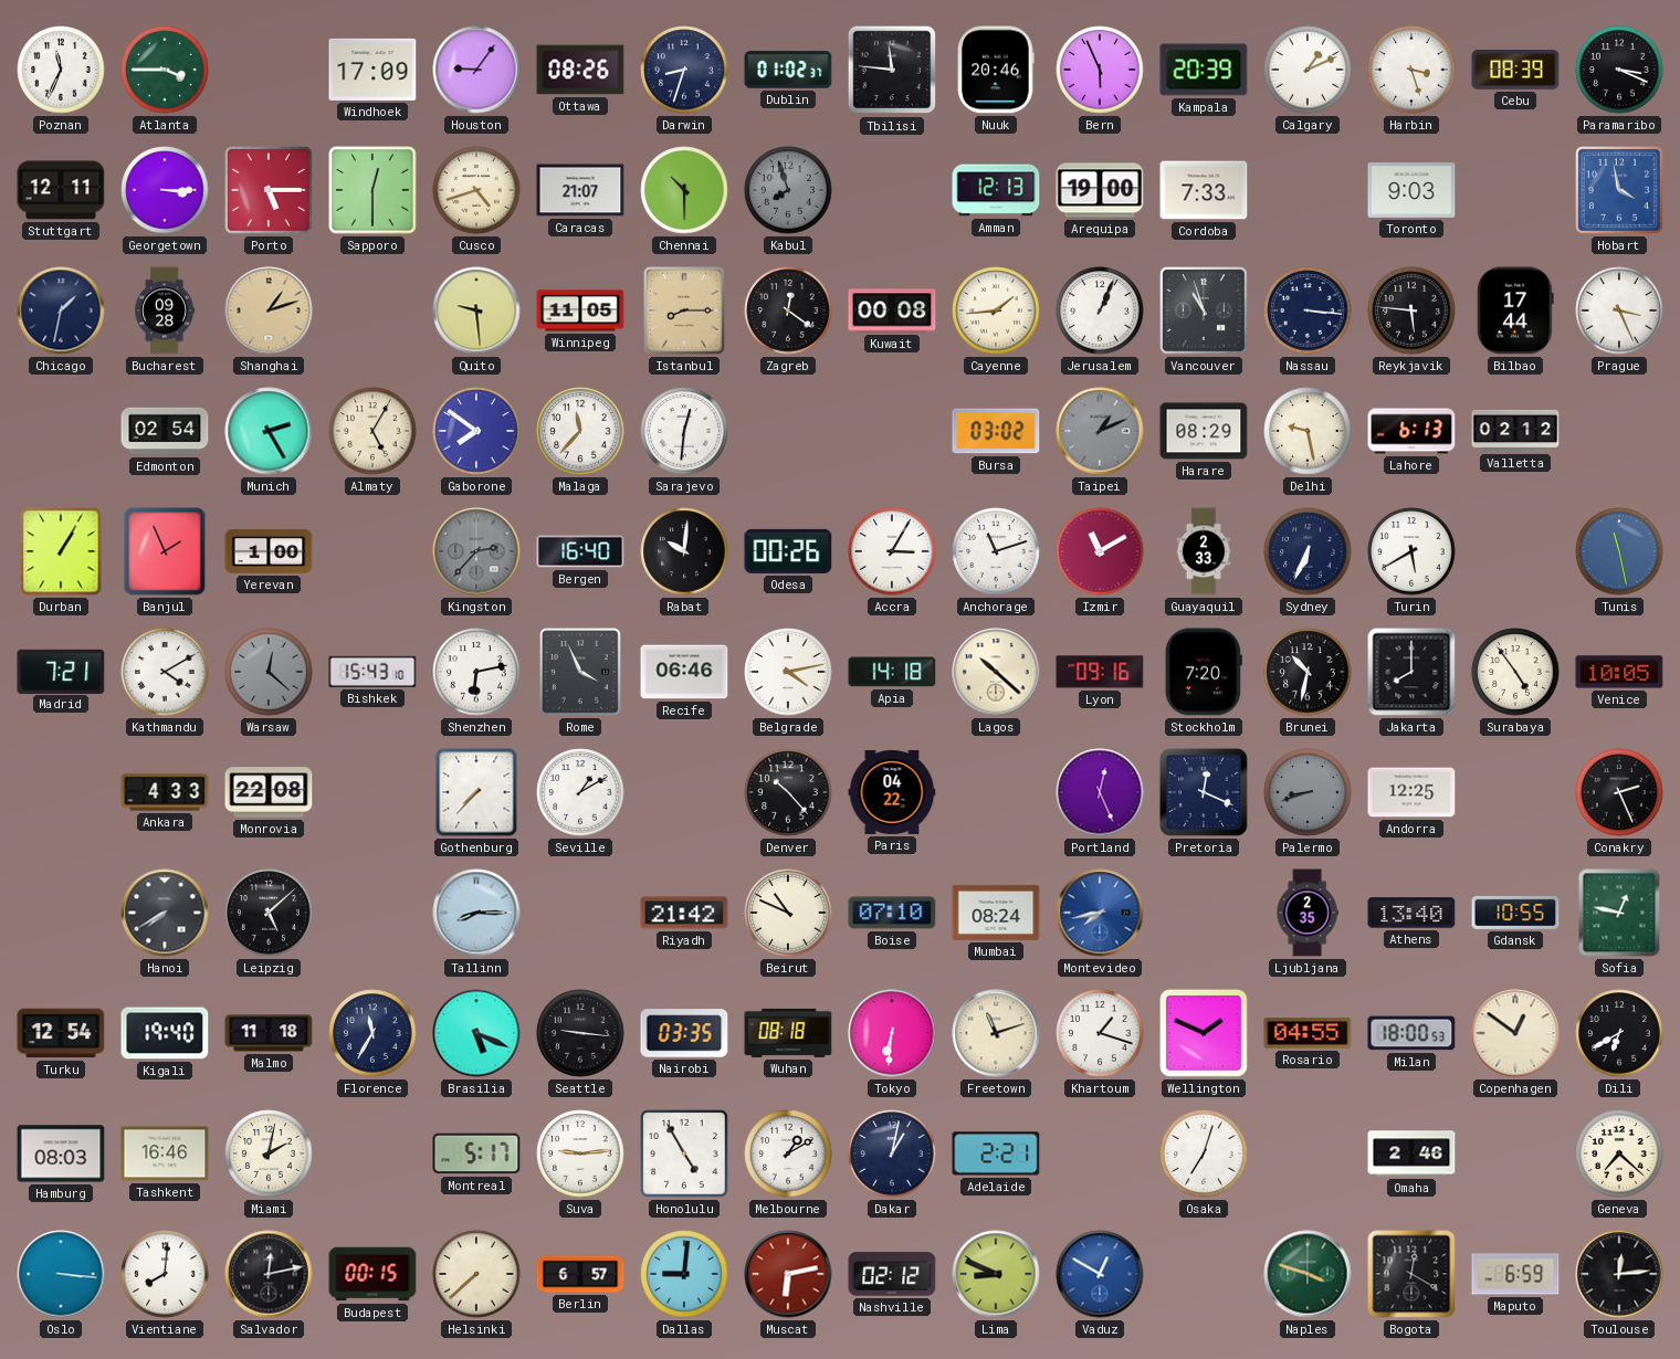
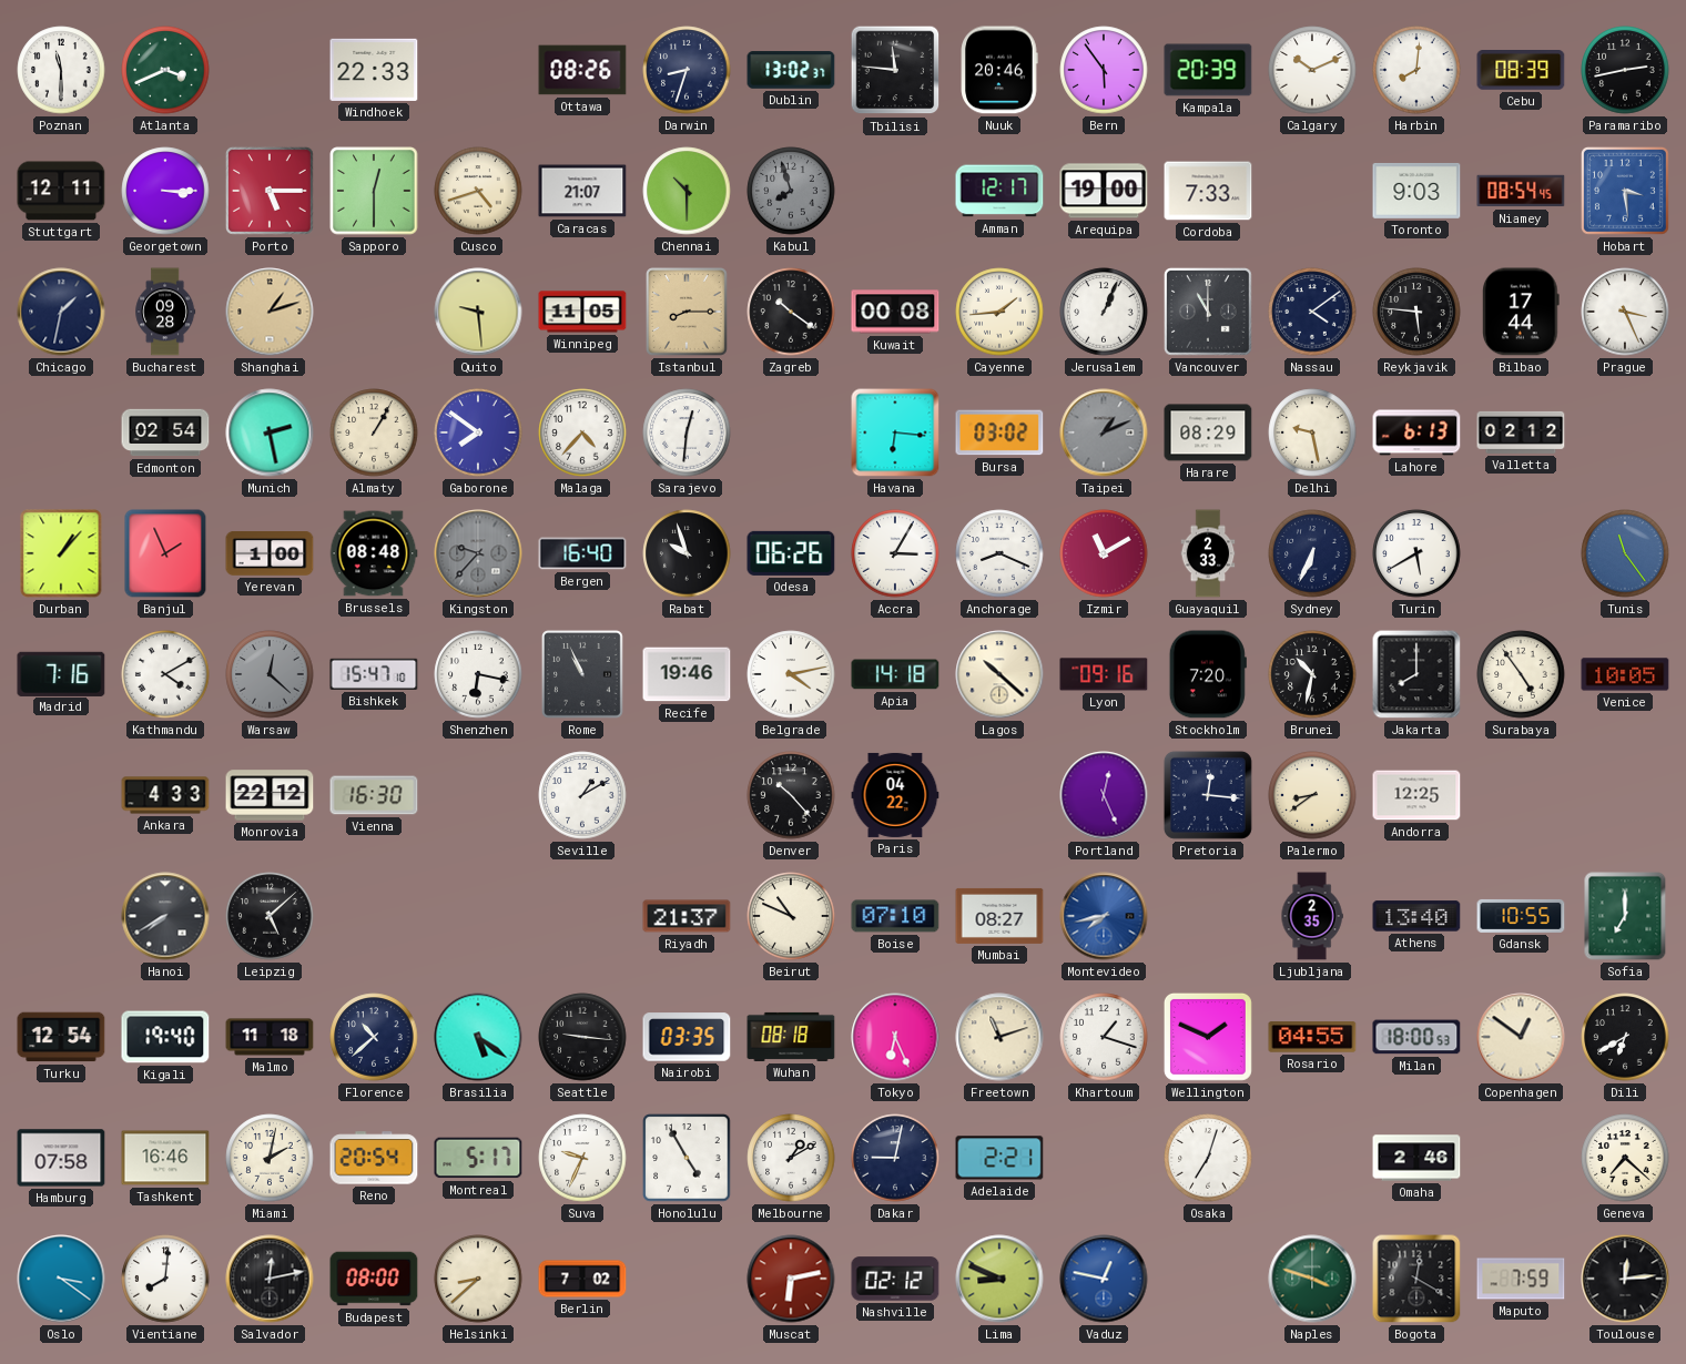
Poznan: 11:34 -> 11:30 (61, 70)
Atlanta: 3:45 -> 3:41 (165, 70)
Windhoek: 17:09 -> 22:33 (374, 70)
Houston: 9:06 -> none (476, 70)
Dublin: 01:02 -> 13:02 (791, 70)
Bern: 5:56 -> 5:54 (1104, 70)
Calgary: 1:11 -> 10:11 (1312, 70)
Harbin: 3:27 -> 8:01 (1416, 70)
Paramaribo: 3:19 -> 2:43 (1625, 70)
Amman: 12:13 -> 12:17 (999, 191)
Niamey: none -> 08:54 (1521, 191)
Hobart: 3:58 -> 3:29 (1625, 191)
Zagreb: 12:21 -> 10:21 (791, 312)
Vancouver: 10:57 -> 11:00 (1208, 312)
Nassau: 3:16 -> 4:09 (1312, 312)
Munich: 2:25 -> 2:28 (270, 432)
Almaty: 5:05 -> 1:05 (374, 432)
Malaga: 11:37 -> 4:37 (582, 432)
Havana: none -> 6:16 (895, 432)
Durban: 1:05 -> 1:07 (61, 553)
Brussels: none -> 08:48 (374, 553)
Kingston: 2:37 -> 9:37 (478, 553)
Rabat: 10:01 -> 9:57 (687, 553)
Odesa: 00:26 -> 06:26 (791, 553)
Anchorage: 11:12 -> 8:19 (999, 553)
Tunis: 11:28 -> 11:24 (1625, 553)
Madrid: 7:21 -> 7:16 (61, 673)
Bishkek: 15:43 -> 15:47 (374, 674)
Shenzhen: 6:13 -> 6:17 (478, 674)
Rome: 3:56 -> 10:56 (583, 675)
Recife: 06:46 -> 19:46 (687, 674)
Monrovia: 22:08 -> 22:12 (270, 795)
Vienna: none -> 16:30 (374, 795)
Gothenburg: 7:37 -> none (476, 792)
Pretoria: 12:19 -> 12:16 (1208, 795)
Palermo: 8:42 -> 8:39 (1312, 795)
Palermo dial: grey -> cream (1312, 795)
Conakry: 2:26 -> none (1619, 792)
Tallinn: 8:15 -> none (476, 913)
Riyadh: 21:42 -> 21:37 (687, 916)
Mumbai: 08:24 -> 08:27 (999, 916)
Sofia: 12:47 -> 7:00 (1625, 916)
Florence: 11:35 -> 10:38 (374, 1037)
Brasilia: 5:19 -> 5:21 (478, 1037)
Tokyo: 6:31 -> 6:26 (895, 1037)
Hamburg: 08:03 -> 07:58 (61, 1158)
Reno: none -> 20:54 (374, 1158)
Suva: 9:14 -> 9:34 (582, 1158)
Dakar: 1:02 -> 9:02 (895, 1158)
Oslo: 3:16 -> 3:21 (61, 1279)
Budapest: 00:15 -> 08:00 (374, 1279)
Helsinki: 7:38 -> 8:38 (478, 1279)
Berlin: 6:57 -> 7:02 (582, 1279)
Dallas: 9:01 -> none (684, 1274)
Vaduz: 12:50 -> 12:47 (1104, 1279)
Maputo: 6:59 -> 7:59 (1521, 1279)
